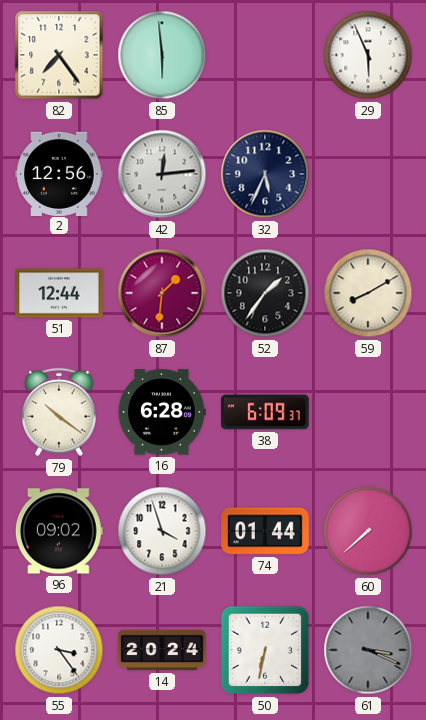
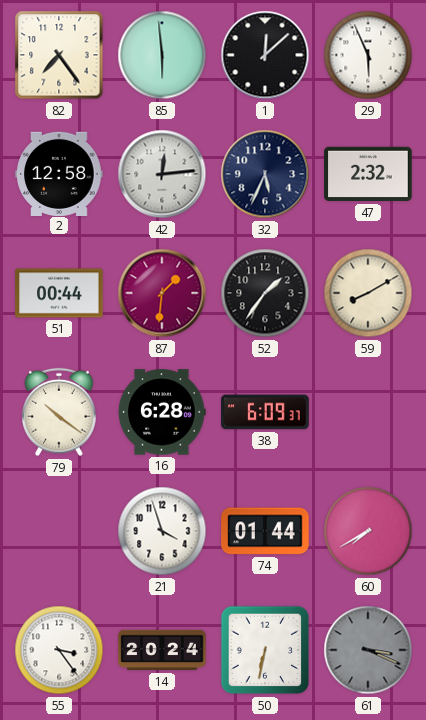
1: none -> 12:08 (265, 55)
2: 12:56 -> 12:58 (59, 173)
47: none -> 2:32 (368, 174)
51: 12:44 -> 00:44 (59, 293)
96: 09:02 -> none (59, 531)
60: 7:38 -> 7:40 (368, 531)
